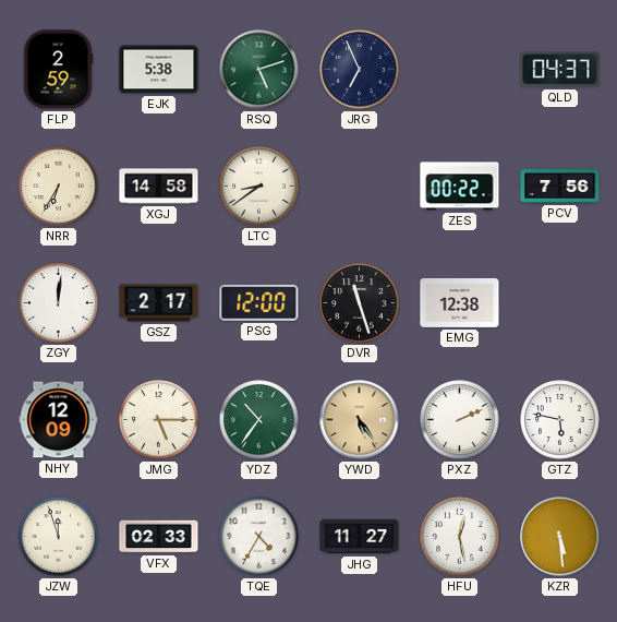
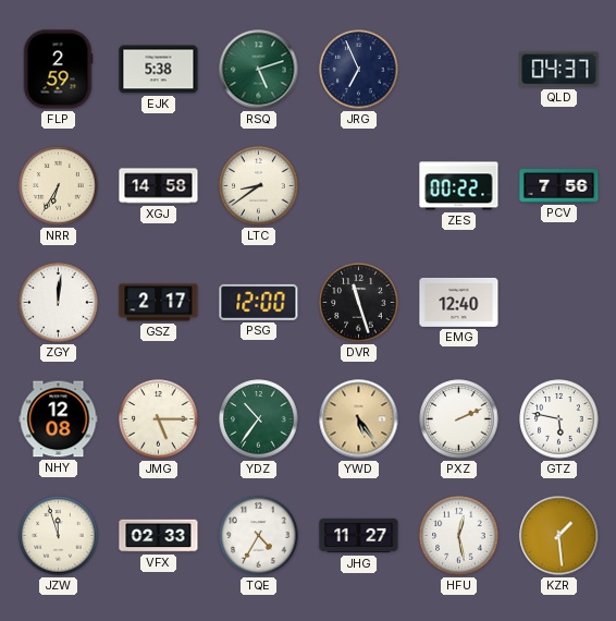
EMG: 12:38 -> 12:40 (459, 302)
NHY: 12:09 -> 12:08 (59, 419)
KZR: 5:29 -> 1:29 (559, 536)
